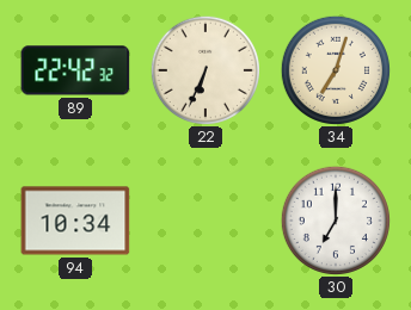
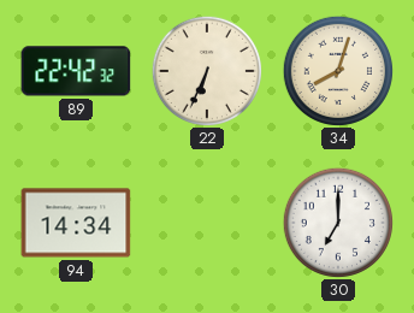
34: 7:03 -> 8:03 (337, 70)
94: 10:34 -> 14:34 (76, 223)
